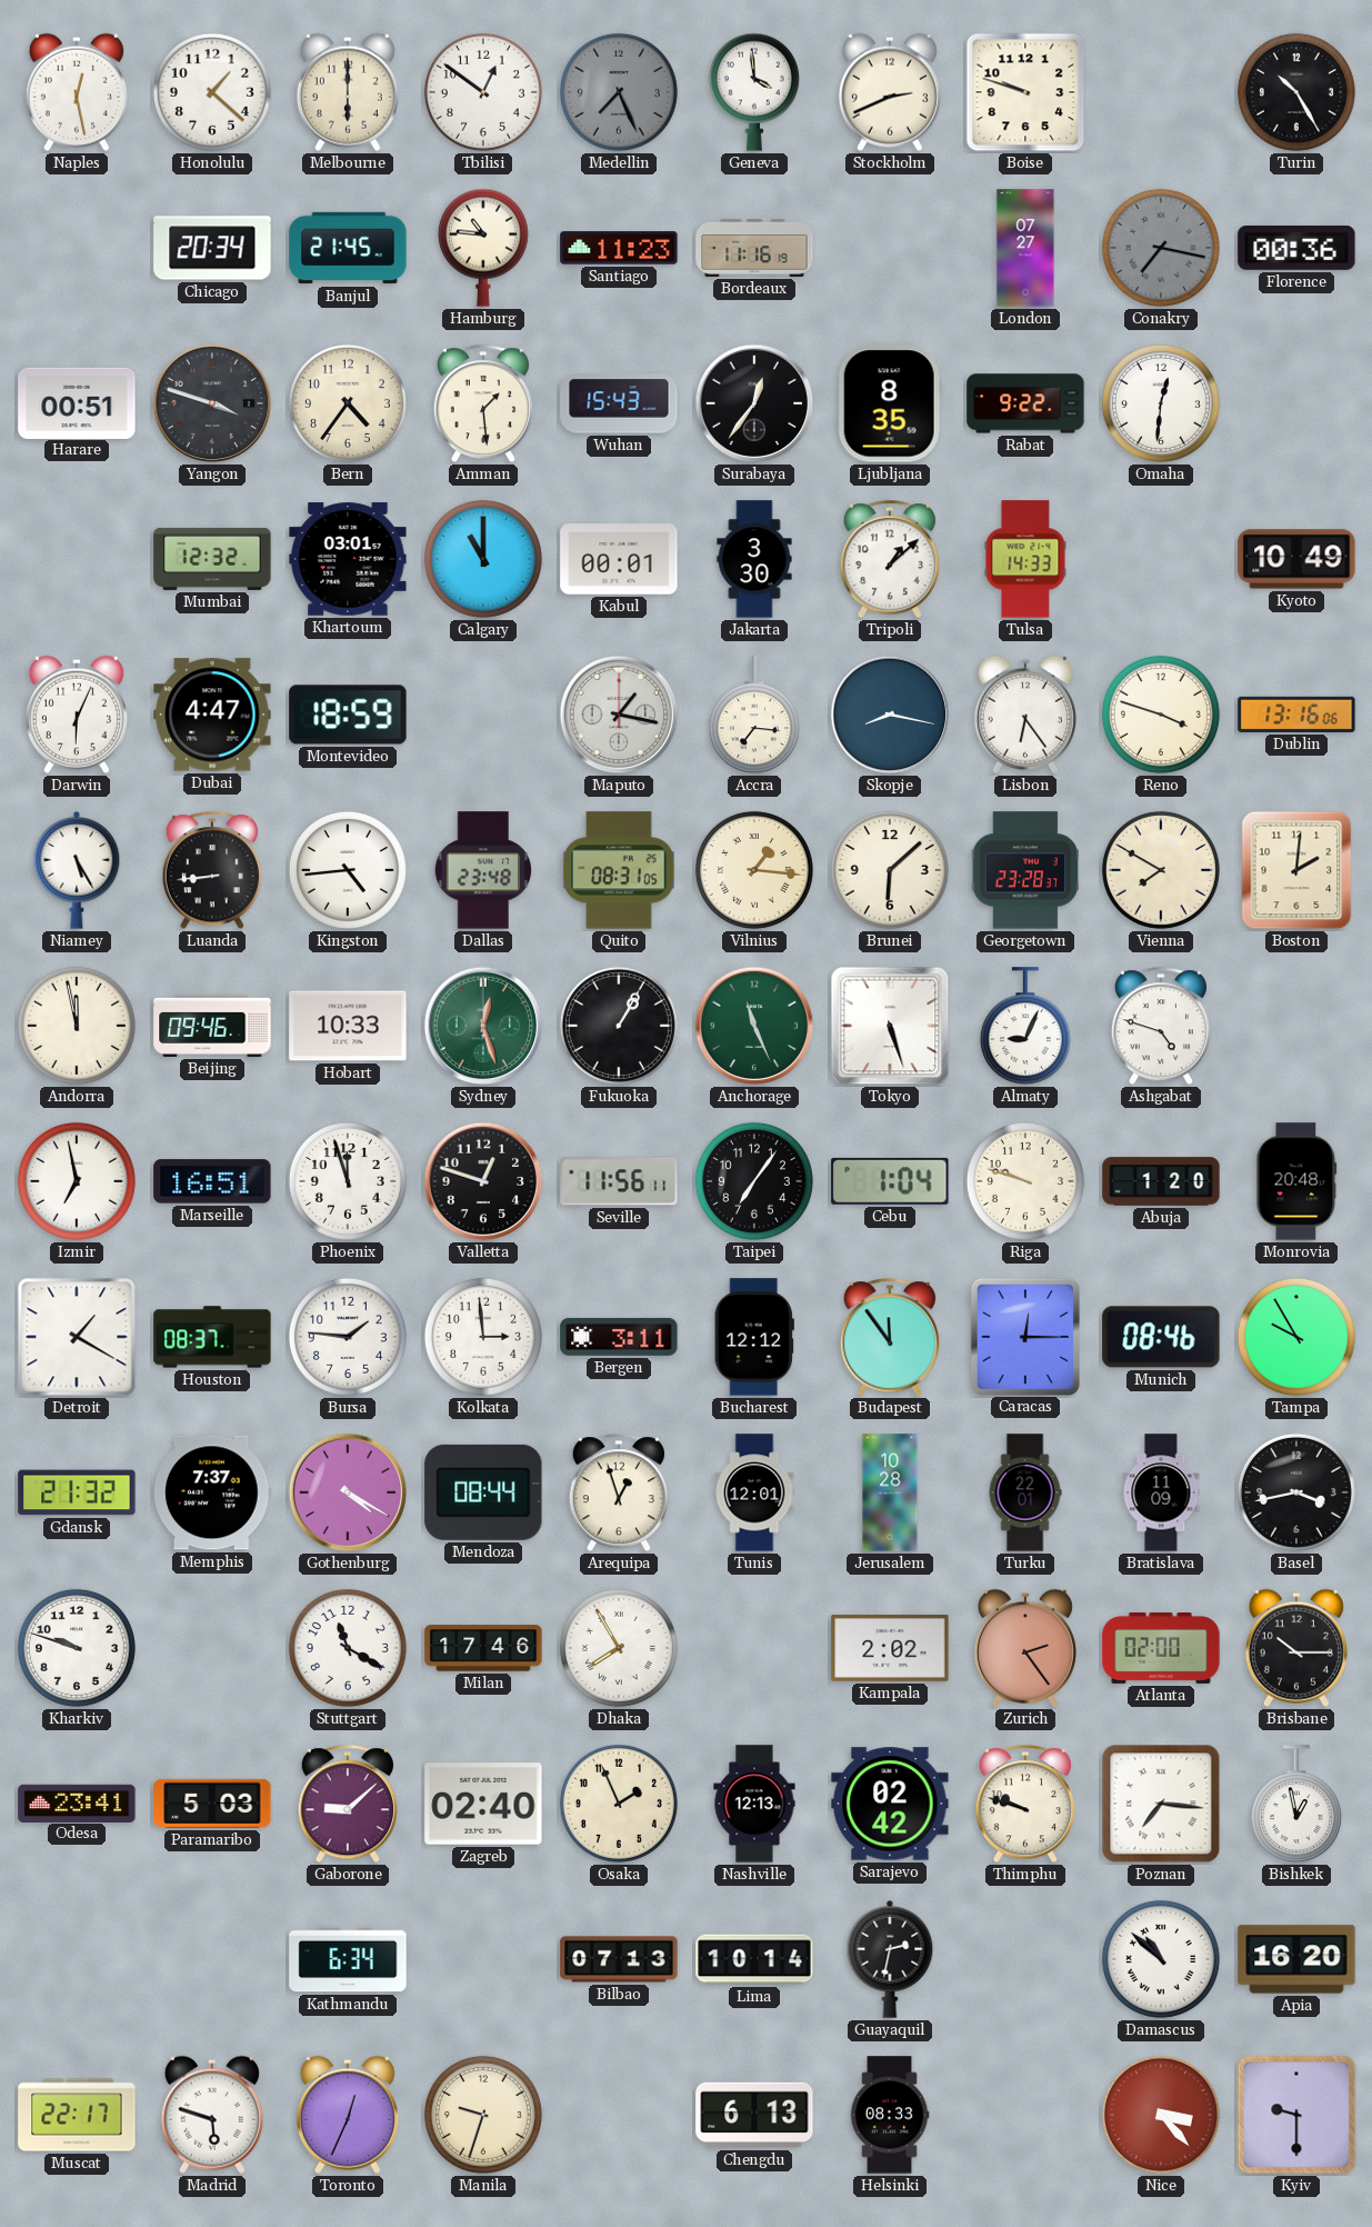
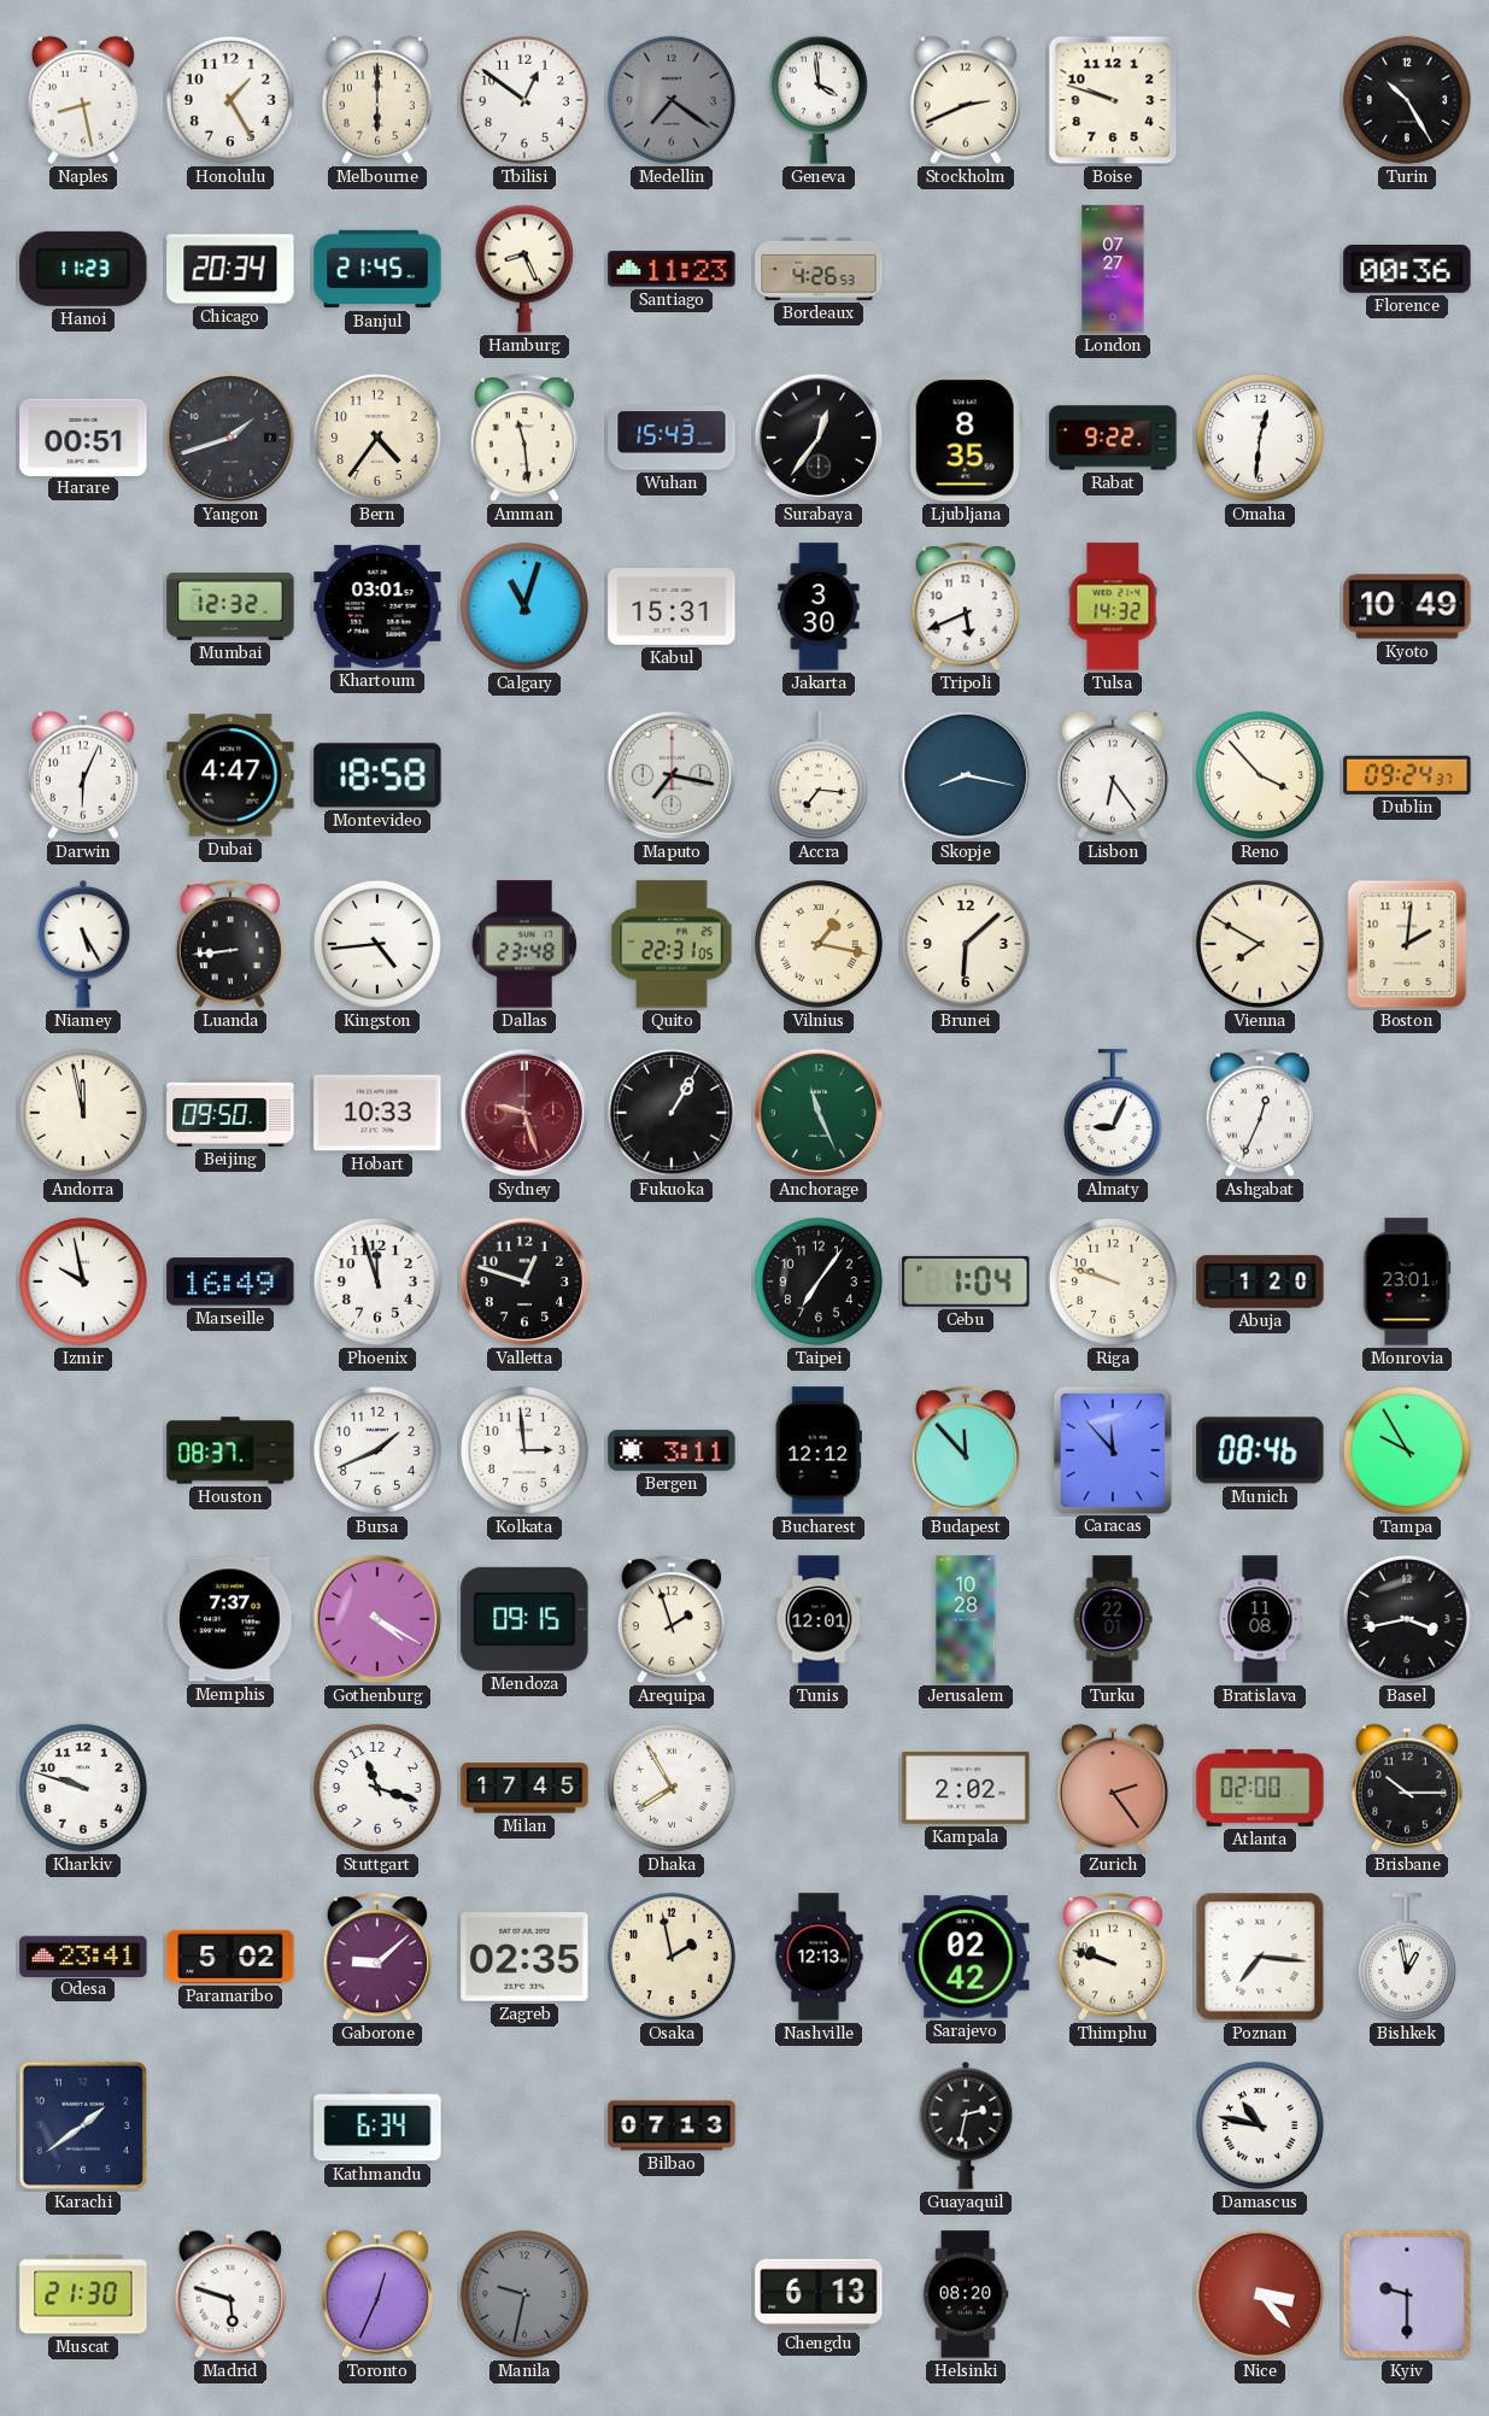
Naples: 12:28 -> 8:28 (83, 100)
Honolulu: 1:22 -> 1:25 (230, 100)
Medellin: 7:26 -> 7:21 (672, 100)
Hanoi: none -> 11:23 (83, 269)
Hamburg: 10:46 -> 8:26 (524, 269)
Bordeaux: 11:16 -> 4:26 (819, 269)
Conakry: 7:17 -> none (1161, 248)
Yangon: 3:48 -> 1:42 (230, 438)
Amman: 1:29 -> 11:29 (524, 439)
Calgary: 11:00 -> 11:03 (524, 606)
Kabul: 00:01 -> 15:31 (672, 606)
Tripoli: 1:08 -> 5:41 (966, 608)
Tulsa: 14:33 -> 14:32 (1113, 606)
Montevideo: 18:59 -> 18:58 (377, 775)
Maputo: 1:17 -> 7:17 (672, 775)
Reno: 3:48 -> 3:53 (1260, 775)
Dublin: 13:16 -> 09:24 (1407, 775)
Quito: 08:31 -> 22:31 (672, 944)
Vilnius: 1:16 -> 1:17 (819, 944)
Georgetown: 23:28 -> none (1025, 870)
Beijing: 09:46 -> 09:50 (230, 1113)
Sydney: 12:27 -> 9:27 (524, 1113)
Sydney dial: green -> burgundy (524, 1113)
Tokyo: 5:27 -> none (890, 1026)
Ashgabat: 4:48 -> 12:34 (1260, 1114)
Izmir: 6:58 -> 9:58 (83, 1282)
Marseille: 16:51 -> 16:49 (230, 1282)
Seville: 11:56 -> none (619, 1181)
Monrovia: 20:48 -> 23:01 (1407, 1282)
Detroit: 1:20 -> none (77, 1337)
Bursa: 1:46 -> 1:41 (377, 1450)
Budapest: 11:54 -> 11:53 (966, 1452)
Caracas: 12:15 -> 11:53 (1112, 1449)
Gdansk: 21:32 -> none (77, 1492)
Mendoza: 08:44 -> 09:15 (524, 1619)
Arequipa: 12:57 -> 1:57 (672, 1620)
Bratislava: 11:09 -> 11:08 (1260, 1619)
Stuttgart: 11:20 -> 11:18 (377, 1788)
Milan: 17:46 -> 17:45 (524, 1788)
Paramaribo: 5:03 -> 5:02 (230, 1957)
Zagreb: 02:40 -> 02:35 (524, 1957)
Osaka: 1:56 -> 1:58 (672, 1957)
Karachi: none -> 1:39 (83, 2125)
Lima: 10:14 -> none (754, 1959)
Damascus: 10:52 -> 10:47 (1260, 2125)
Apia: 16:20 -> none (1296, 1959)
Muscat: 22:17 -> 21:30 (83, 2294)
Manila: 9:33 -> 9:32 (524, 2294)
Manila dial: cream -> grey (524, 2294)
Helsinki: 08:33 -> 08:20 (966, 2294)
